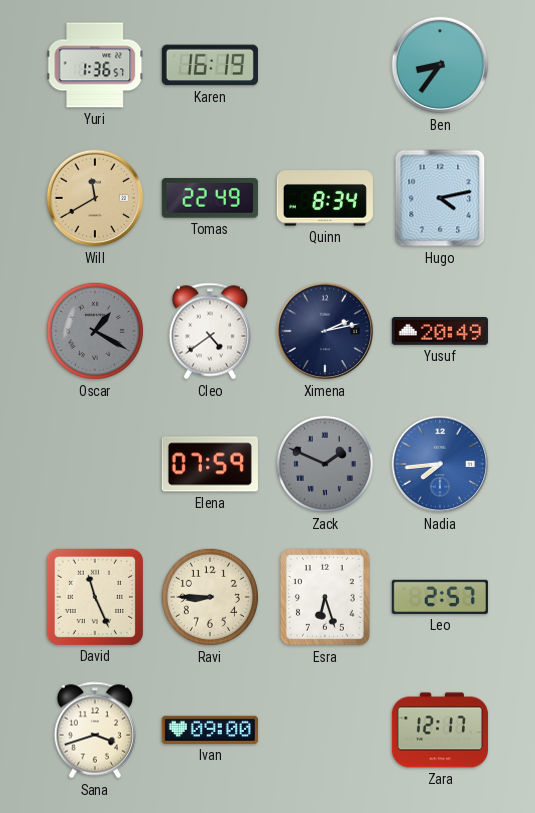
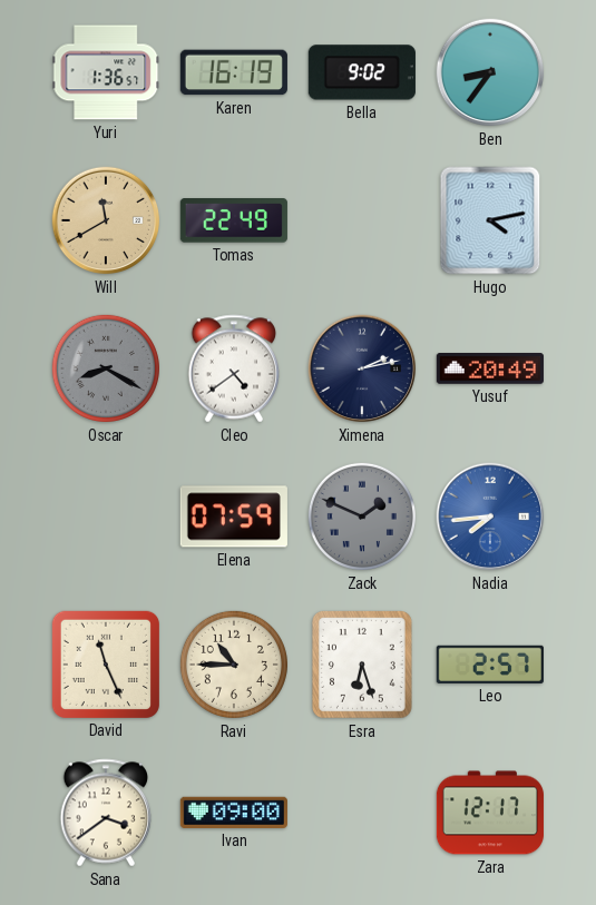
Bella: none -> 9:02 (362, 72)
Quinn: 8:34 -> none (325, 198)
Oscar: 1:20 -> 8:20 (106, 368)
Ravi: 8:45 -> 10:45 (234, 665)
Sana: 3:42 -> 3:39 (106, 813)
